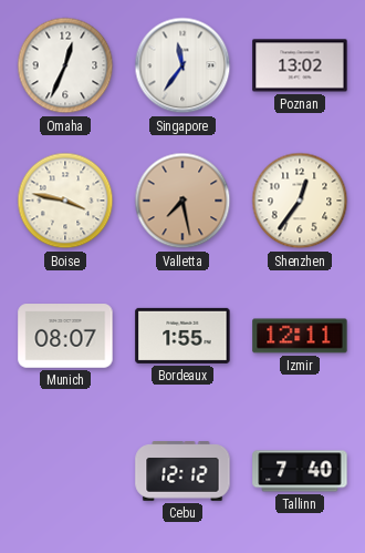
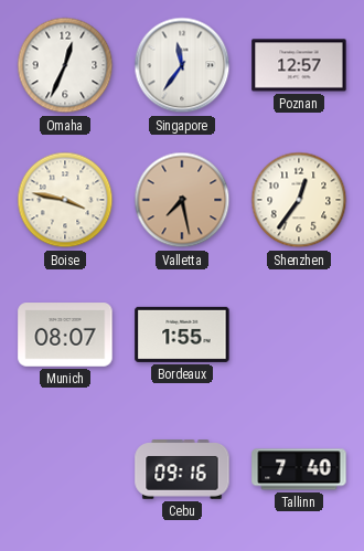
Poznan: 13:02 -> 12:57 (299, 65)
Izmir: 12:11 -> none (300, 336)
Cebu: 12:12 -> 09:16 (182, 469)
